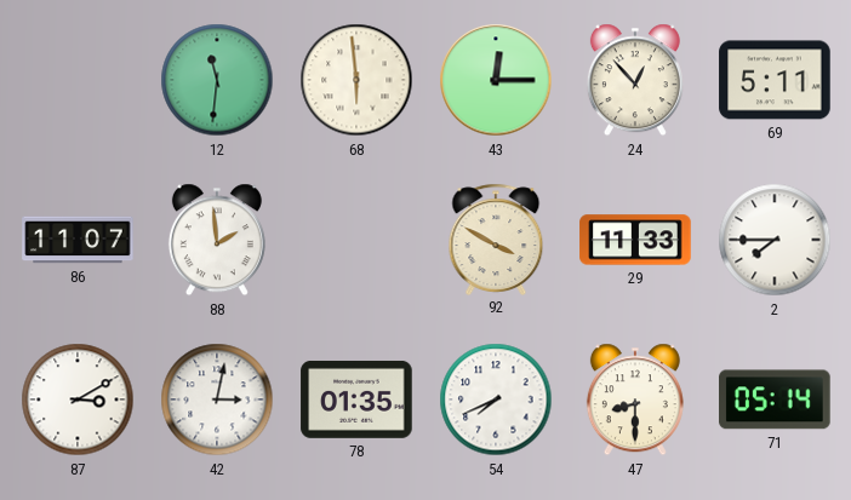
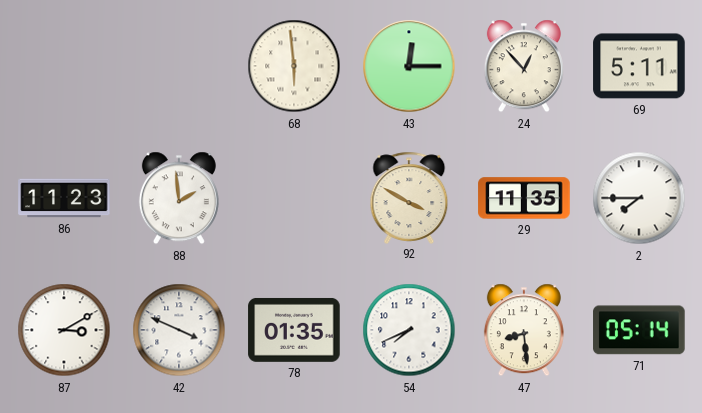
12: 11:31 -> none (217, 80)
86: 11:07 -> 11:23 (64, 198)
29: 11:33 -> 11:35 (524, 198)
42: 3:02 -> 3:49 (179, 330)
47: 8:30 -> 8:29 (524, 330)
